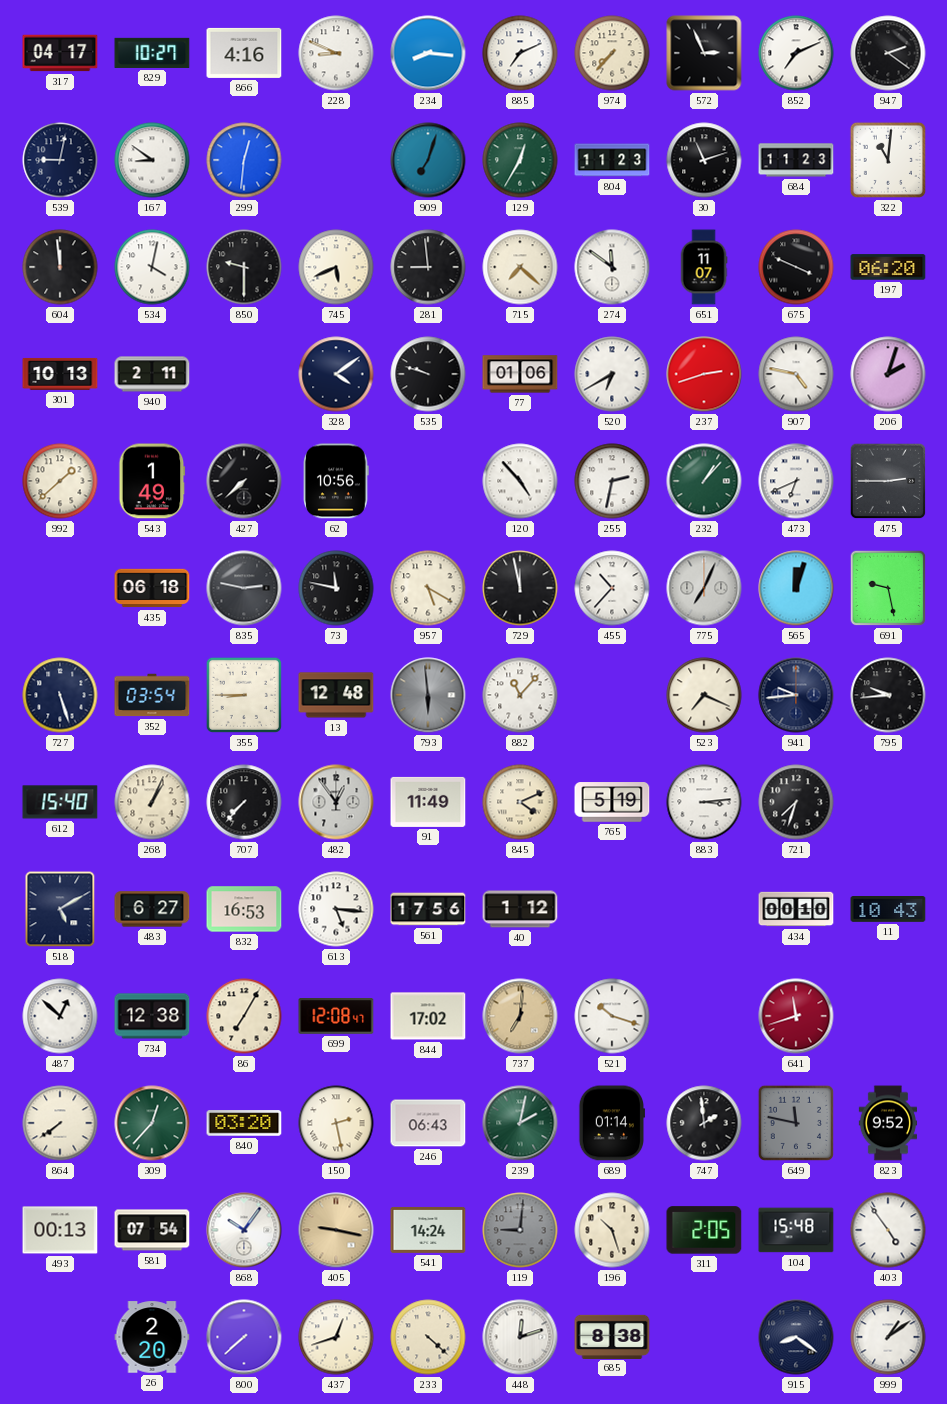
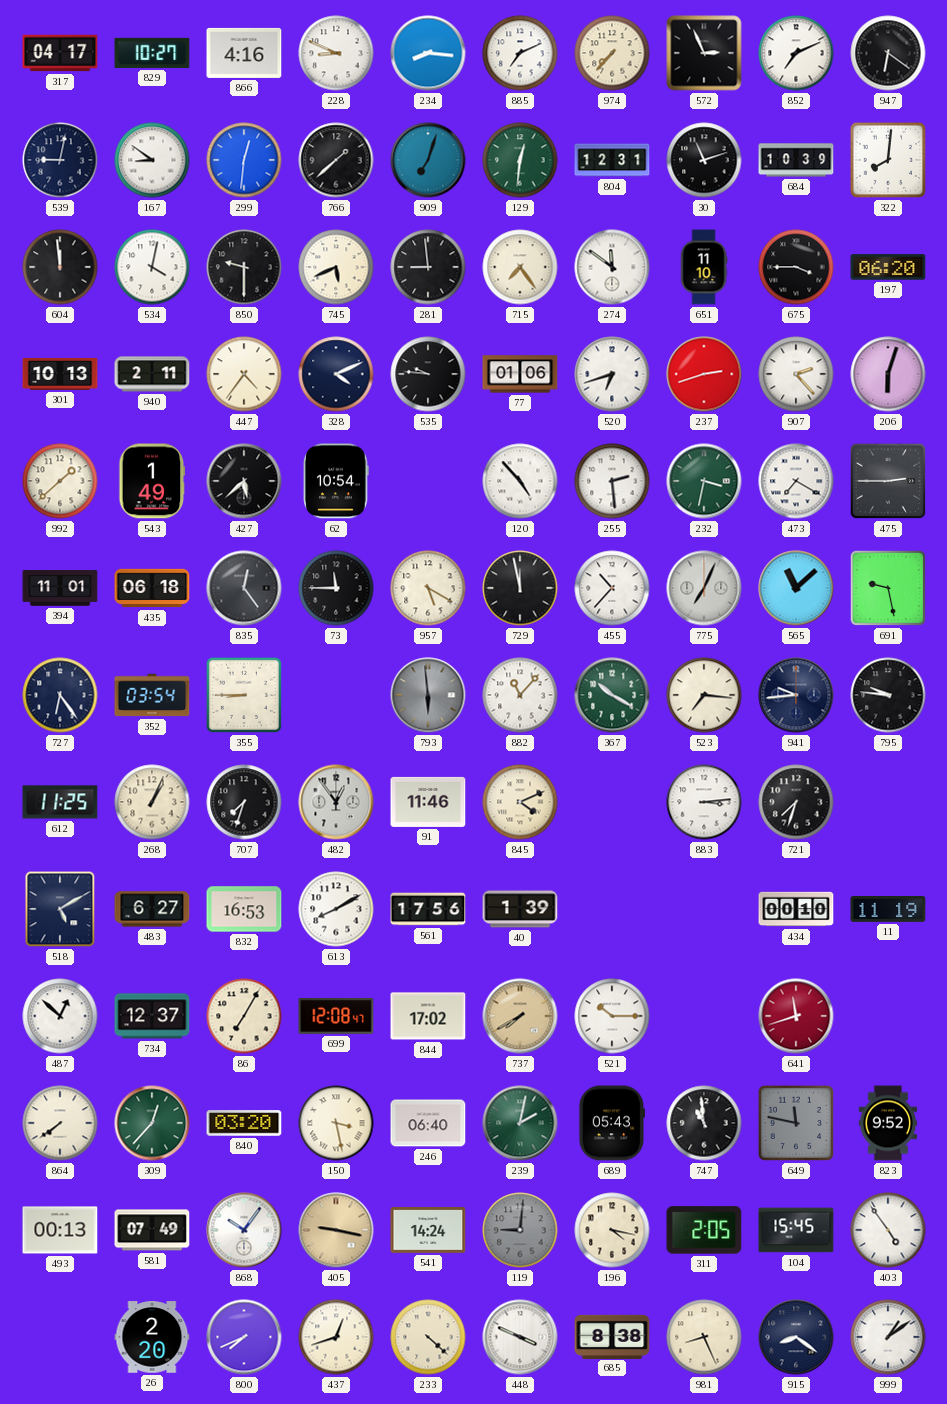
947: 2:21 -> 6:21 (888, 53)
766: none -> 1:38 (336, 160)
129: 12:35 -> 12:31 (520, 160)
804: 11:23 -> 12:31 (612, 160)
684: 11:23 -> 10:39 (796, 160)
322: 11:01 -> 8:01 (888, 160)
715: 7:22 -> 7:24 (520, 267)
651: 11:07 -> 11:10 (704, 267)
675: 3:49 -> 3:45 (796, 267)
447: none -> 4:36 (244, 374)
328: 4:09 -> 4:11 (336, 374)
535: 9:48 -> 9:46 (428, 374)
520: 6:40 -> 6:42 (612, 374)
907: 4:47 -> 2:23 (796, 374)
206: 2:03 -> 6:03 (888, 374)
427: 7:38 -> 5:38 (244, 481)
62: 10:56 -> 10:54 (336, 481)
255: 2:32 -> 2:29 (612, 481)
232: 1:07 -> 3:32 (704, 481)
473: 6:41 -> 7:20 (796, 481)
394: none -> 11:01 (60, 588)
835: 2:47 -> 12:24 (244, 588)
73: 11:47 -> 11:45 (336, 588)
565: 12:03 -> 11:08 (796, 588)
727: 5:27 -> 6:24 (60, 695)
13: 12:48 -> none (336, 695)
367: none -> 10:20 (612, 695)
523: 7:19 -> 7:16 (704, 695)
795: 9:44 -> 9:46 (888, 695)
612: 15:40 -> 11:25 (60, 802)
707: 7:37 -> 7:33 (244, 802)
91: 11:49 -> 11:46 (428, 802)
765: 5:19 -> none (612, 802)
613: 5:16 -> 8:10 (336, 909)
40: 1:12 -> 1:39 (520, 909)
11: 10:43 -> 11:19 (888, 910)
734: 12:38 -> 12:37 (152, 1016)
737: 7:01 -> 7:40 (520, 1016)
521: 10:18 -> 10:15 (612, 1016)
150: 2:28 -> 3:28 (336, 1123)
246: 06:43 -> 06:40 (428, 1123)
689: 01:14 -> 05:43 (611, 1123)
747: 1:59 -> 10:59 (704, 1123)
581: 07:54 -> 07:49 (152, 1230)
196: 10:27 -> 4:17 (612, 1230)
104: 15:48 -> 15:45 (796, 1230)
800: 7:38 -> 7:41 (244, 1337)
448: 12:12 -> 3:49 (520, 1337)
981: none -> 8:26 (704, 1337)
